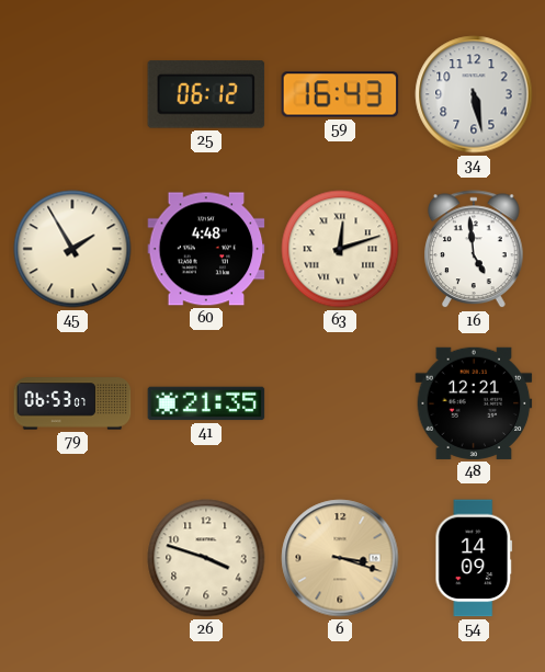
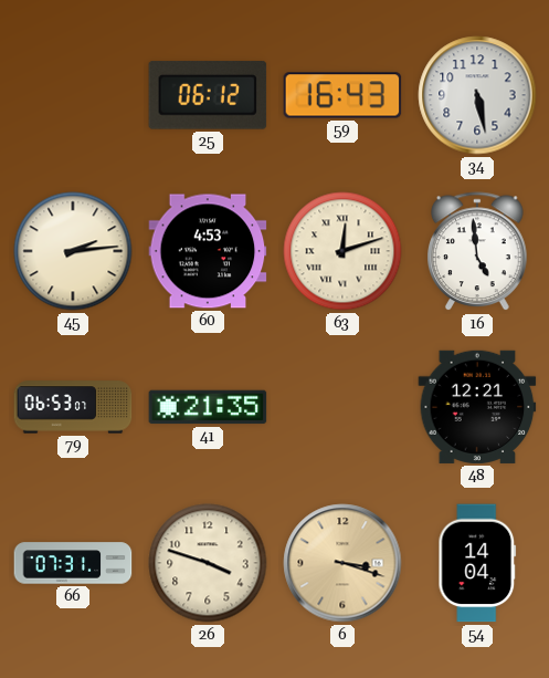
45: 1:55 -> 2:14 (73, 251)
60: 4:48 -> 4:53 (208, 251)
66: none -> 07:31 (73, 563)
54: 14:09 -> 14:04 (477, 563)
